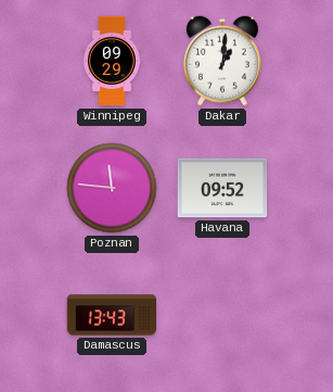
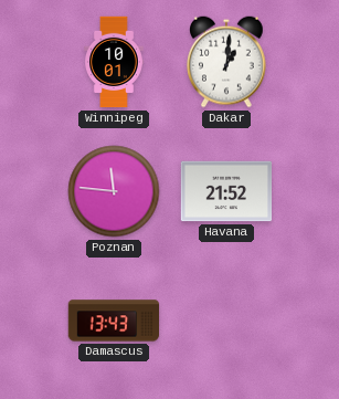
Winnipeg: 09:29 -> 10:01 (115, 62)
Havana: 09:52 -> 21:52 (226, 191)
